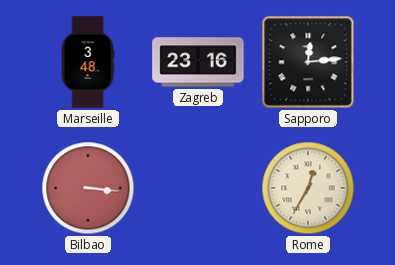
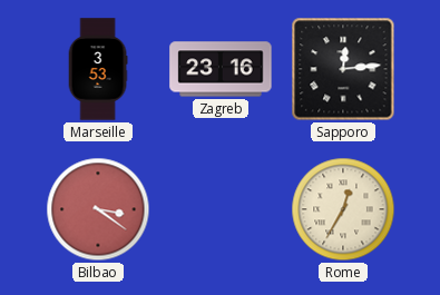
Marseille: 3:48 -> 3:53 (98, 69)
Bilbao: 3:16 -> 3:21 (98, 209)
